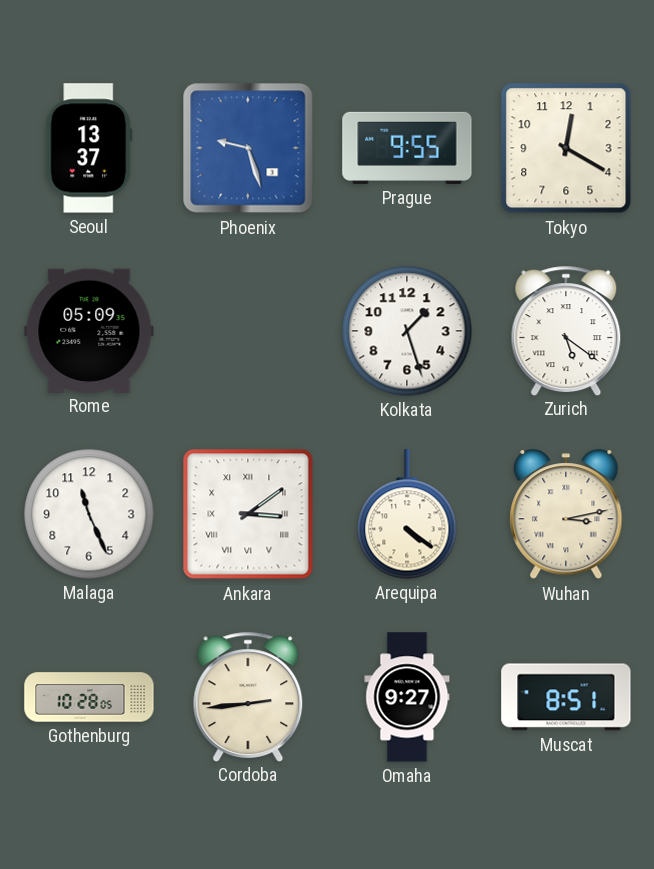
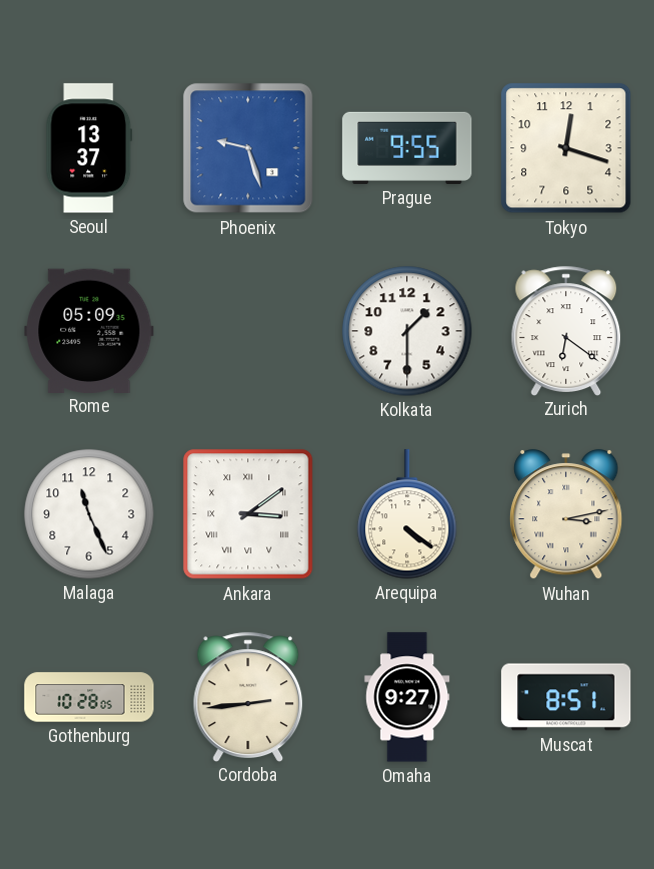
Tokyo: 12:20 -> 12:18 (566, 148)
Kolkata: 1:27 -> 1:30 (407, 331)
Zurich: 5:21 -> 6:21 (566, 330)
